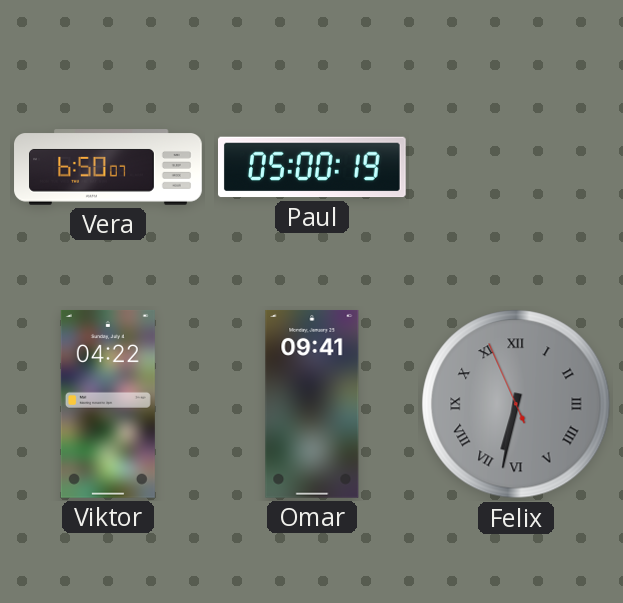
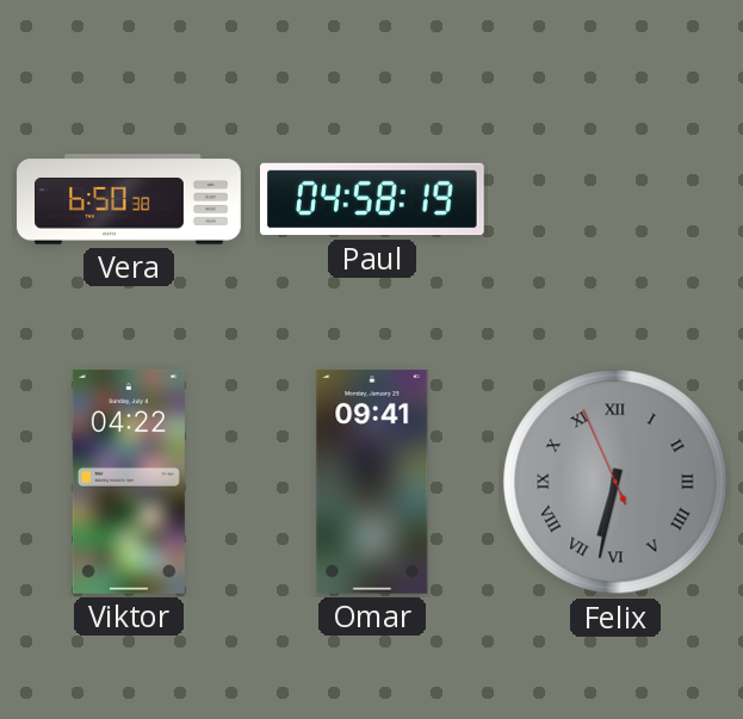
Vera: 6:50:07 -> 6:50:38 (129, 199)
Paul: 05:00 -> 04:58 (373, 199)
